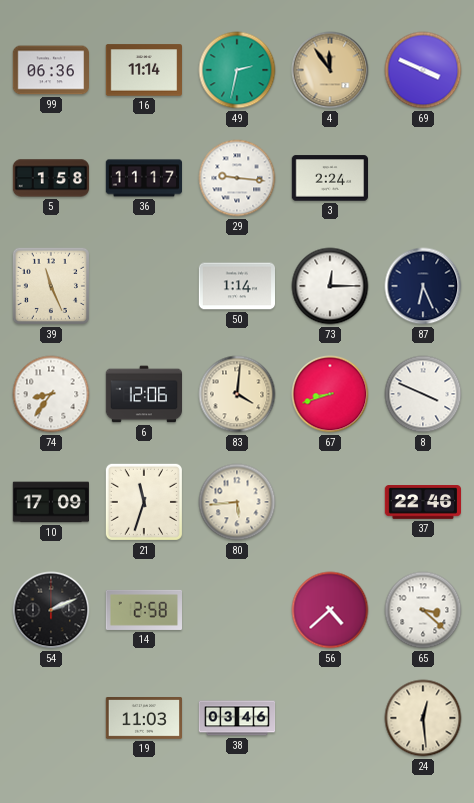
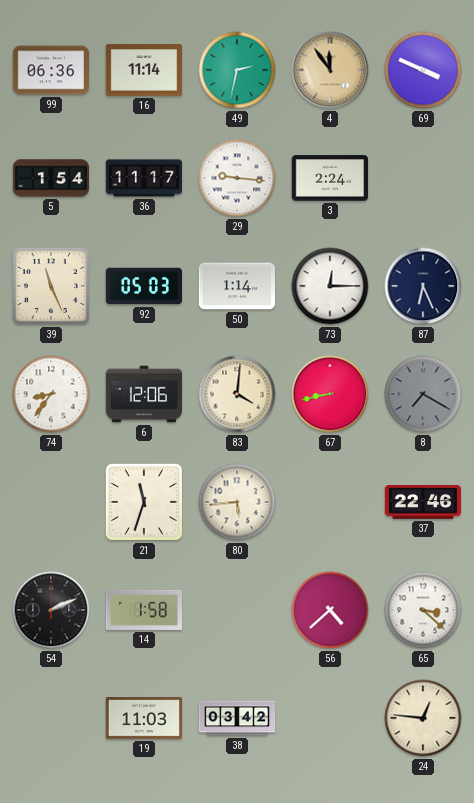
5: 1:58 -> 1:54 (51, 178)
92: none -> 05:03 (143, 286)
67: 8:42 -> 8:43 (330, 394)
8: 3:49 -> 7:20 (423, 394)
8 dial: white -> grey (423, 394)
10: 17:09 -> none (50, 502)
14: 2:58 -> 1:58 (143, 610)
38: 03:46 -> 03:42 (237, 718)
24: 12:29 -> 12:46 (423, 718)
